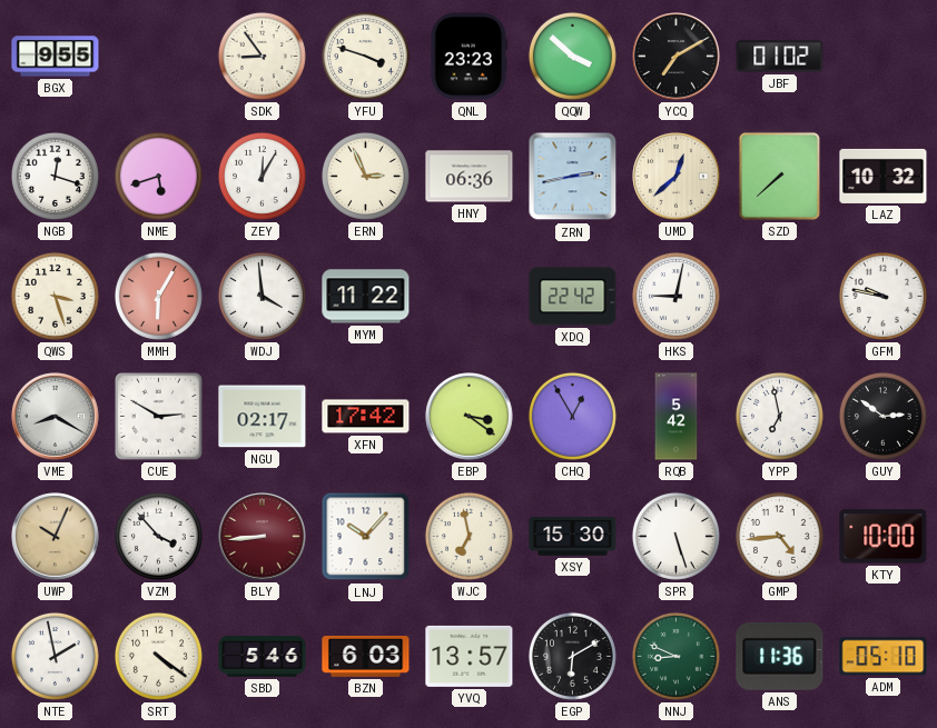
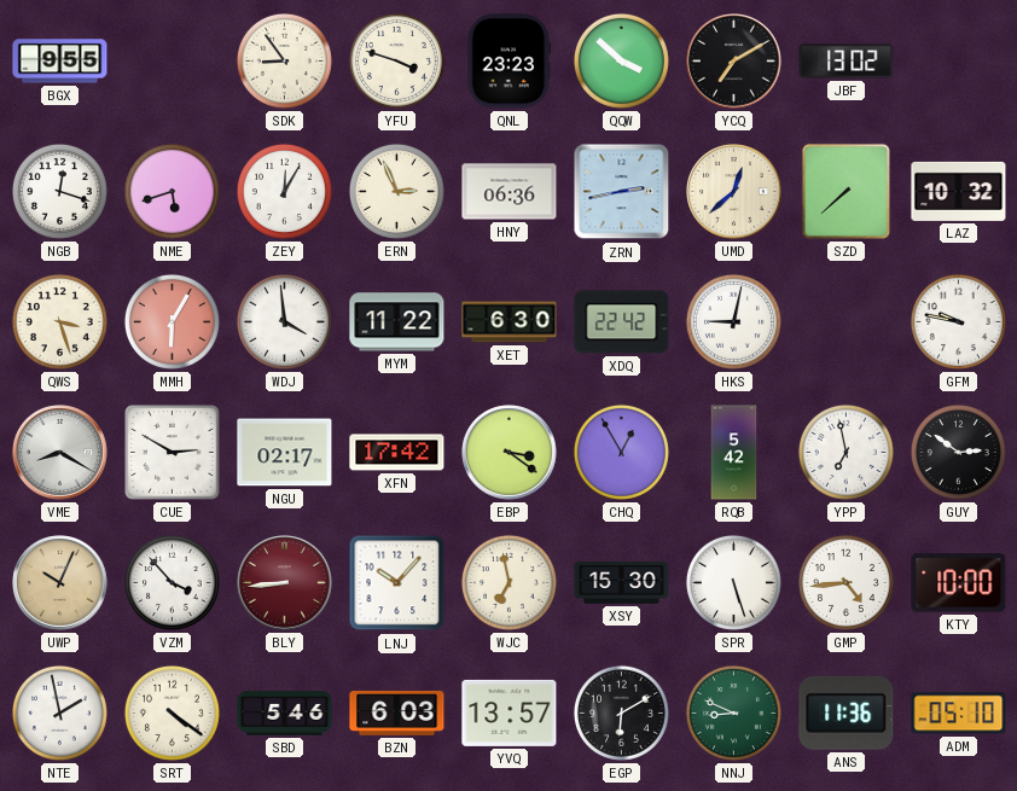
JBF: 01:02 -> 13:02 (847, 62)
XET: none -> 6:30 (510, 322)
